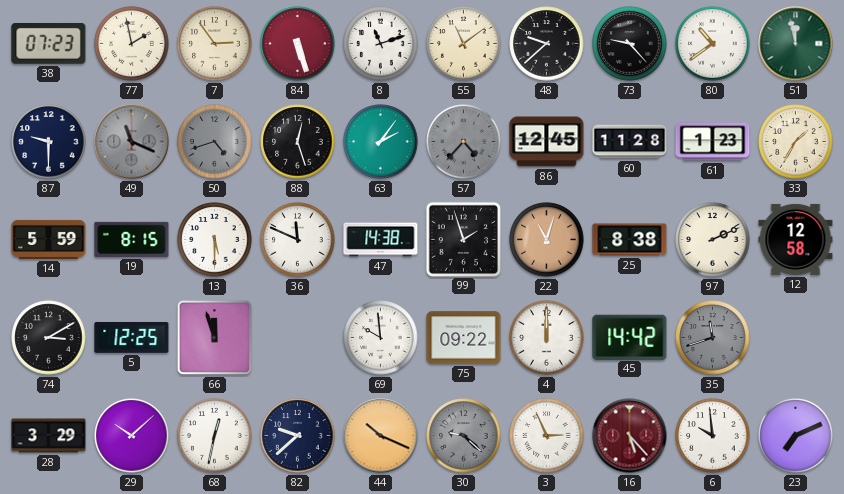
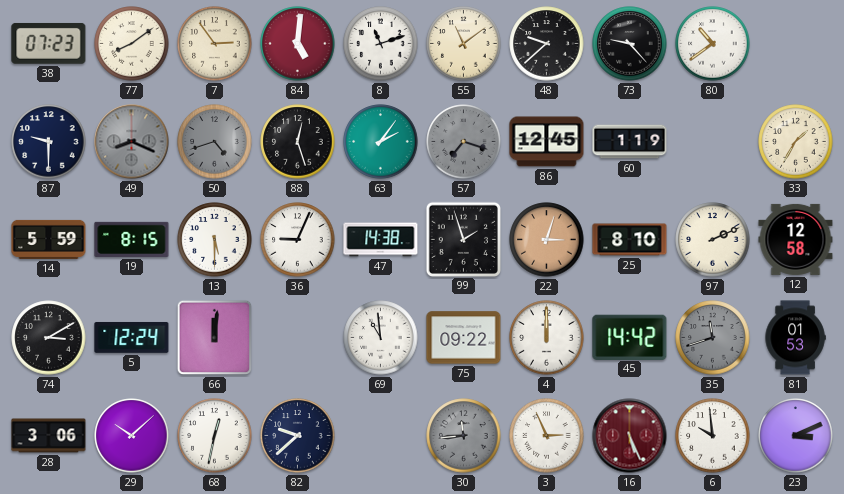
77: 1:58 -> 8:09 (132, 44)
84: 5:27 -> 5:01 (298, 44)
51: 11:58 -> none (796, 44)
49: 11:19 -> 8:19 (132, 142)
57: 4:37 -> 7:18 (464, 142)
60: 11:28 -> 1:19 (630, 142)
61: 1:23 -> none (713, 142)
36: 11:49 -> 9:04 (298, 240)
22: 11:03 -> 3:03 (547, 240)
25: 8:38 -> 8:10 (630, 240)
5: 12:25 -> 12:24 (132, 338)
66: 11:57 -> 12:01 (215, 338)
69: 9:59 -> 10:59 (381, 338)
81: none -> 01:53 (795, 338)
28: 3:29 -> 3:06 (49, 436)
44: 10:19 -> none (381, 436)
30: 9:22 -> 11:44 (464, 436)
16: 5:23 -> 5:26 (630, 436)
23: 7:11 -> 3:11 (796, 436)
